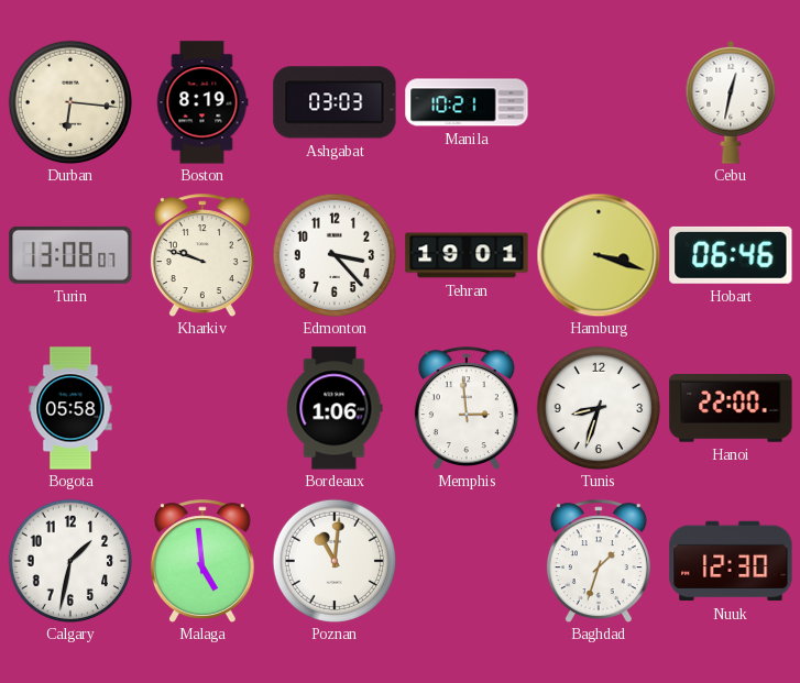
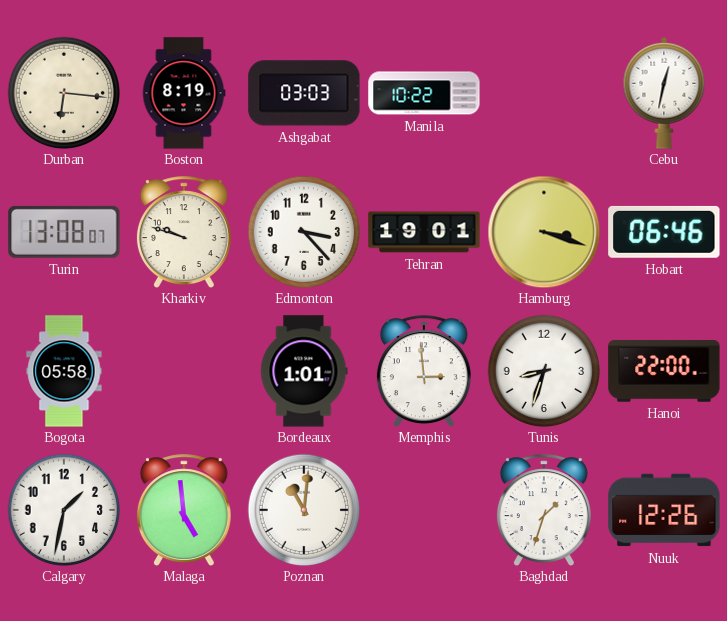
Manila: 10:21 -> 10:22 (424, 93)
Bordeaux: 1:06 -> 1:01 (304, 371)
Nuuk: 12:30 -> 12:26 (664, 510)
